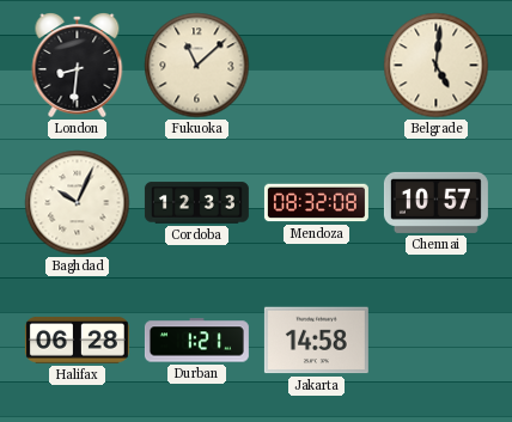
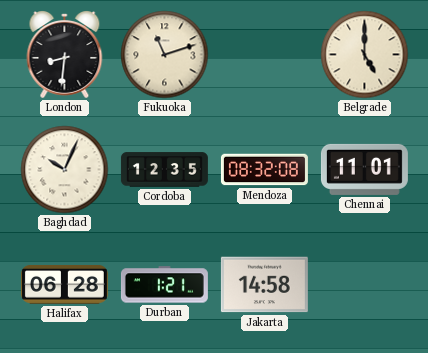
Fukuoka: 11:08 -> 11:12 (165, 55)
Belgrade: 5:01 -> 5:00 (365, 55)
Cordoba: 12:33 -> 12:35 (164, 170)
Chennai: 10:57 -> 11:01 (364, 169)
